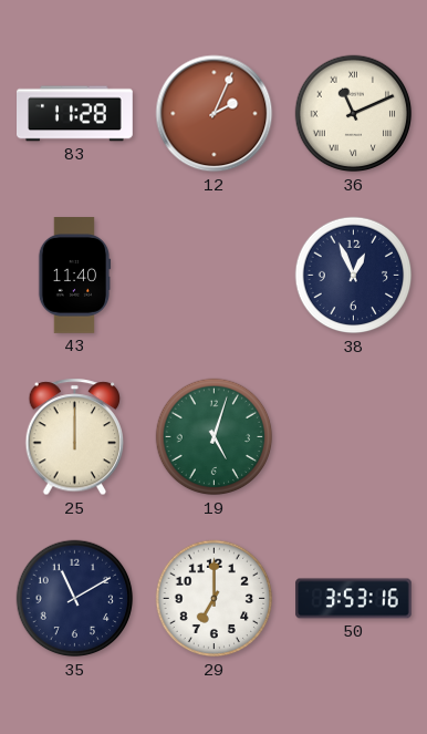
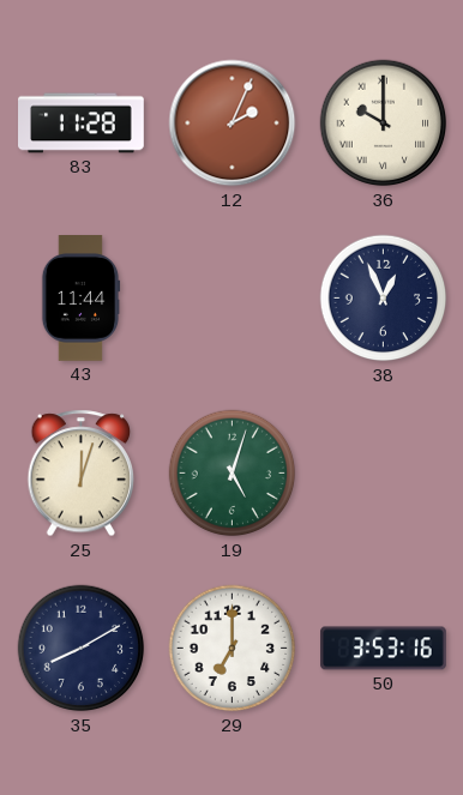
36: 11:11 -> 10:00 (384, 124)
43: 11:40 -> 11:44 (80, 299)
25: 12:00 -> 12:03 (82, 474)
35: 11:10 -> 8:10 (82, 649)
